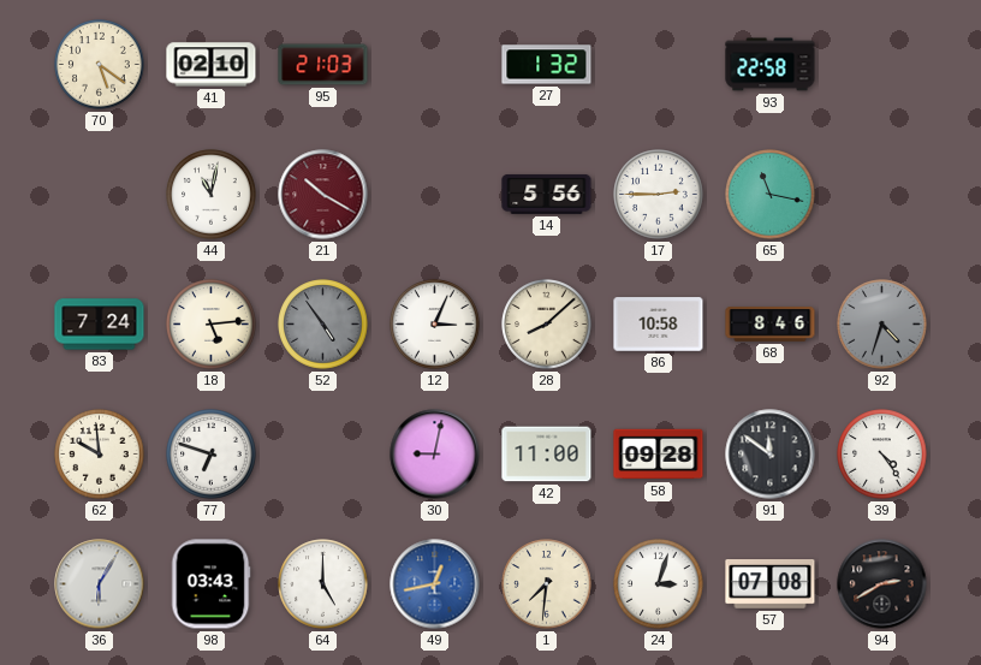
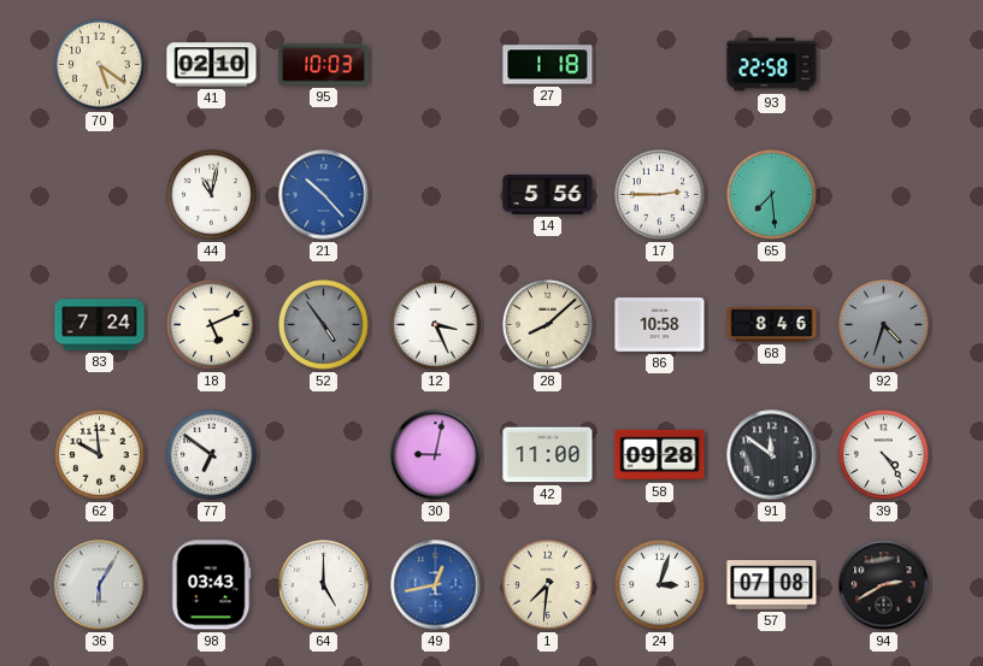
95: 21:03 -> 10:03 (324, 65)
27: 1:32 -> 1:18 (548, 65)
21: 10:20 -> 10:23 (324, 195)
21 dial: burgundy -> blue (324, 195)
65: 11:17 -> 7:29 (772, 195)
18: 5:14 -> 5:11 (212, 325)
12: 3:04 -> 3:26 (436, 325)
77: 6:48 -> 6:51 (212, 455)
